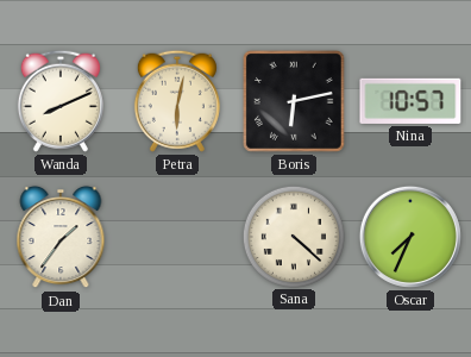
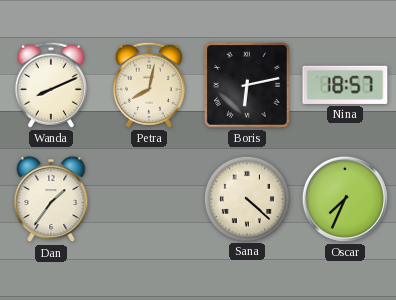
Petra: 6:02 -> 8:02 (149, 85)
Nina: 10:57 -> 18:57 (345, 85)
